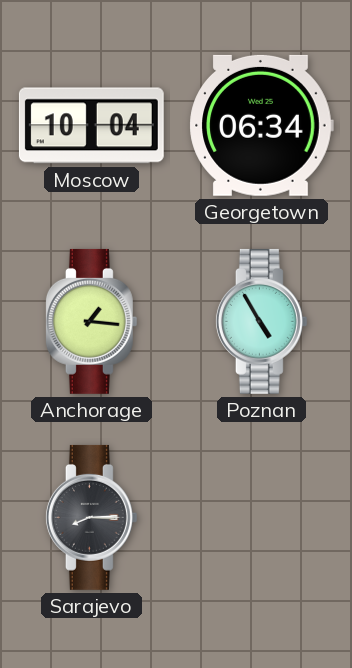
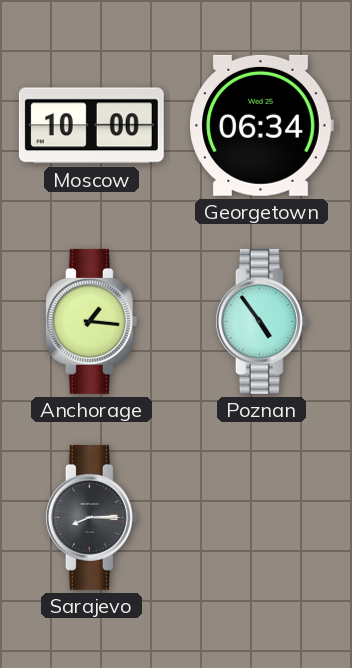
Moscow: 10:04 -> 10:00 (91, 126)
Poznan: 4:55 -> 4:54 (261, 321)
